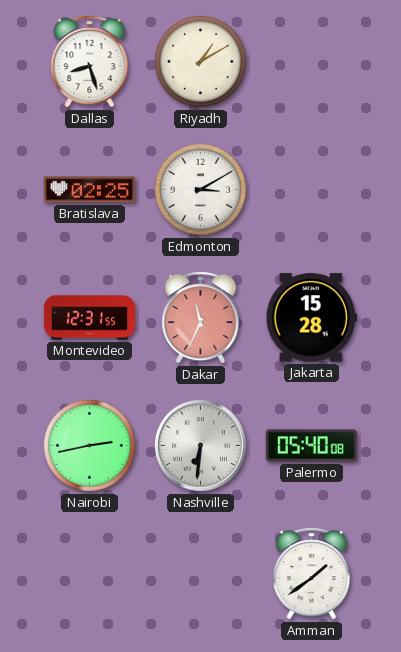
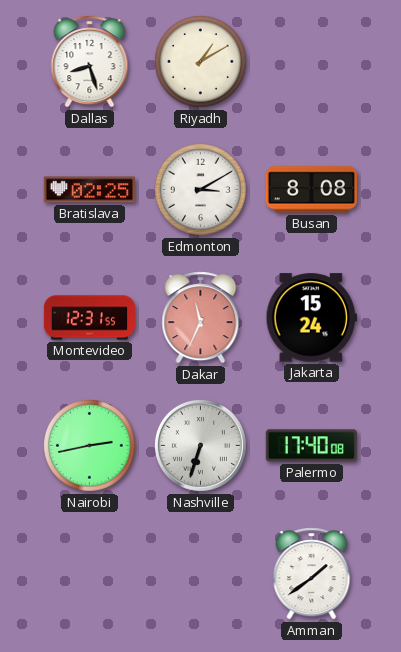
Busan: none -> 8:08 (311, 190)
Jakarta: 15:28 -> 15:24 (311, 318)
Nashville: 6:31 -> 6:33 (200, 445)
Palermo: 05:40 -> 17:40 (311, 446)
